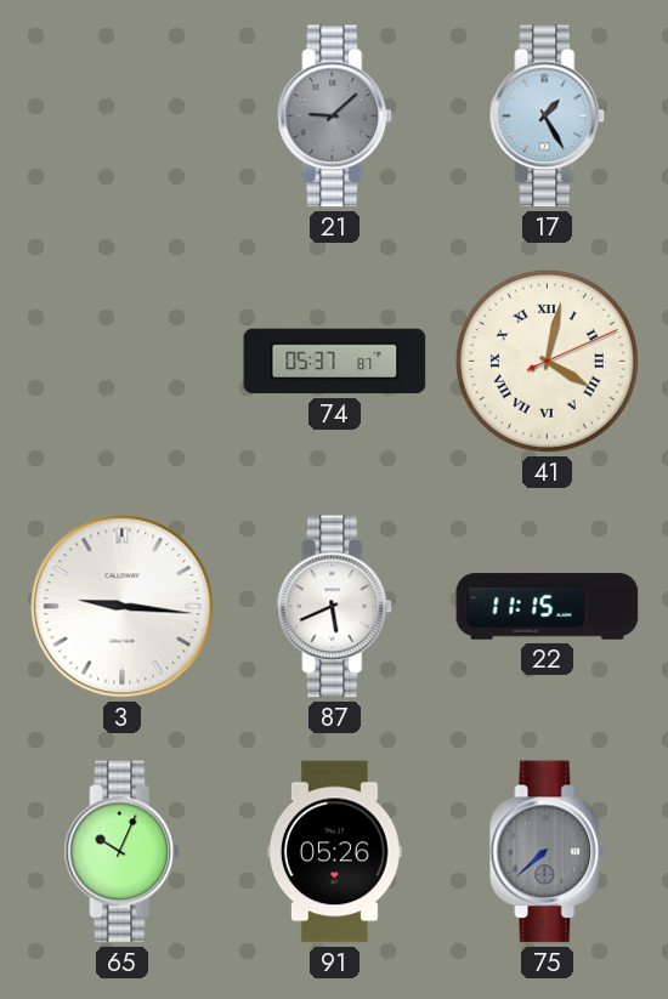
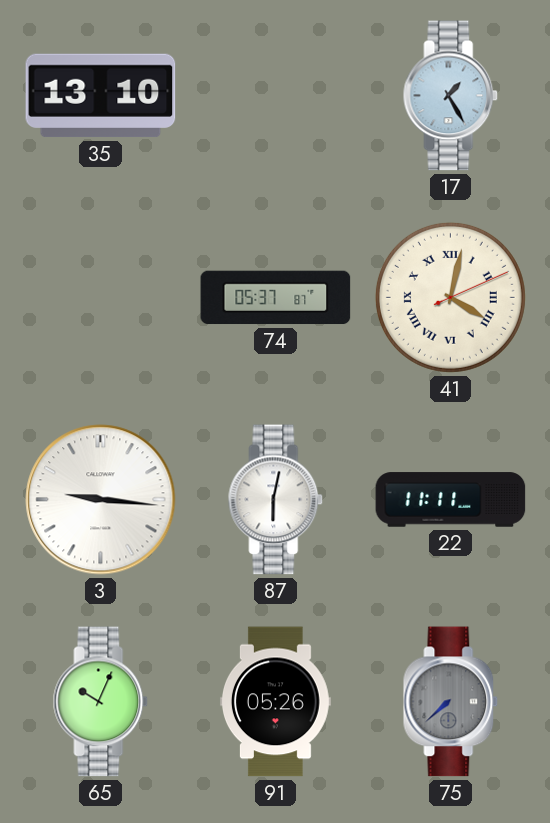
35: none -> 13:10 (101, 96)
21: 9:08 -> none (335, 117)
87: 5:41 -> 6:02 (276, 500)
22: 11:15 -> 11:11 (451, 500)
